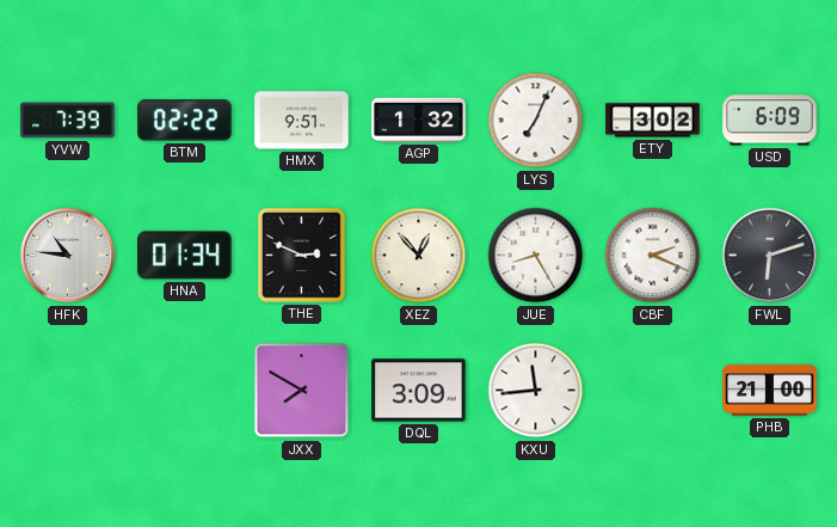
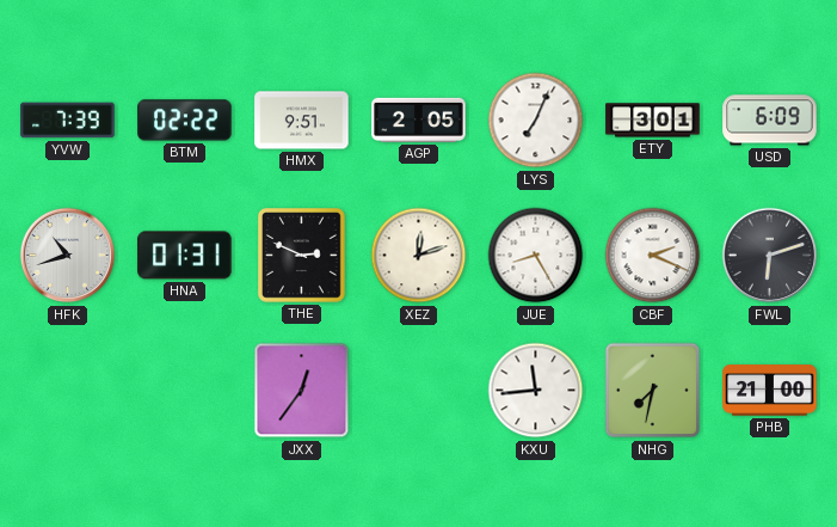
AGP: 1:32 -> 2:05 (419, 120)
ETY: 3:02 -> 3:01 (653, 121)
HFK: 10:46 -> 10:42 (68, 256)
HNA: 01:34 -> 01:31 (185, 256)
XEZ: 12:53 -> 12:12 (419, 256)
JXX: 7:50 -> 12:36 (302, 391)
DQL: 3:09 -> none (419, 391)
NHG: none -> 7:32 (653, 391)
